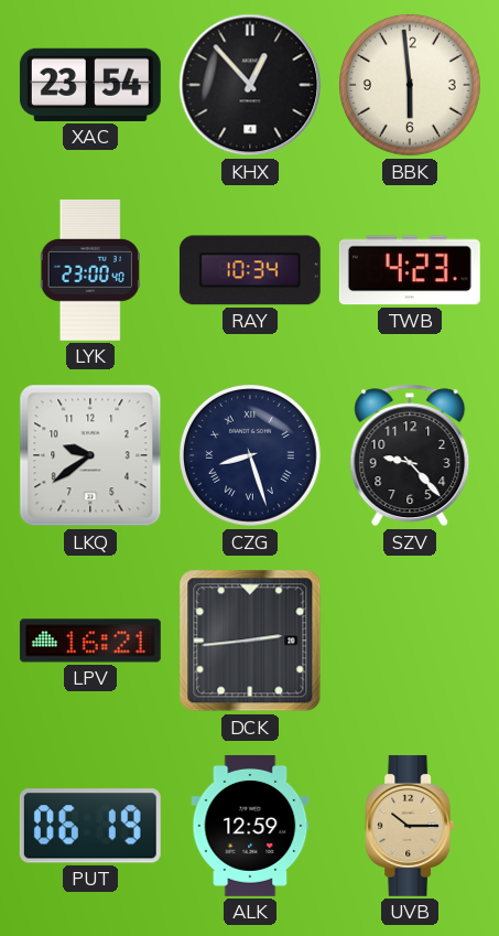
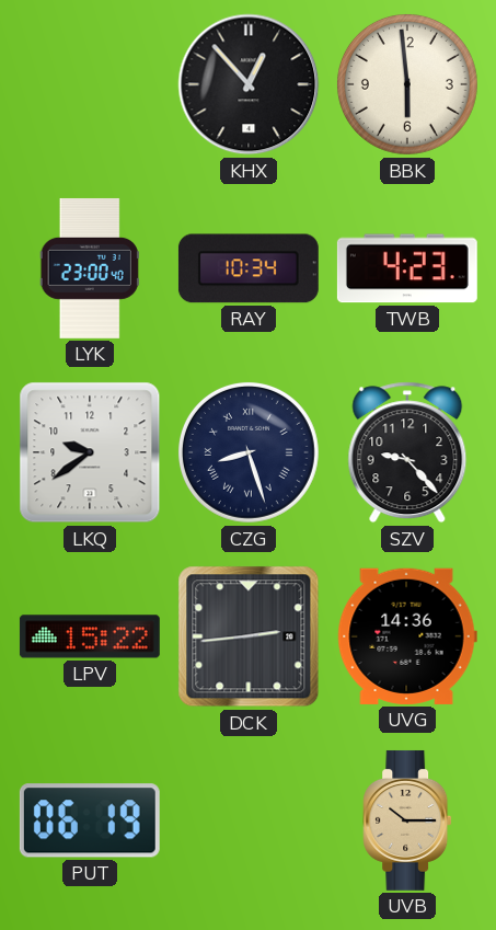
XAC: 23:54 -> none (90, 85)
LPV: 16:21 -> 15:22 (90, 636)
UVG: none -> 14:36 (407, 636)
ALK: 12:59 -> none (250, 826)
